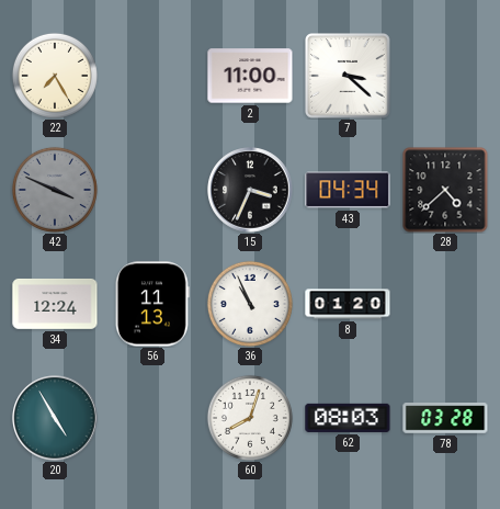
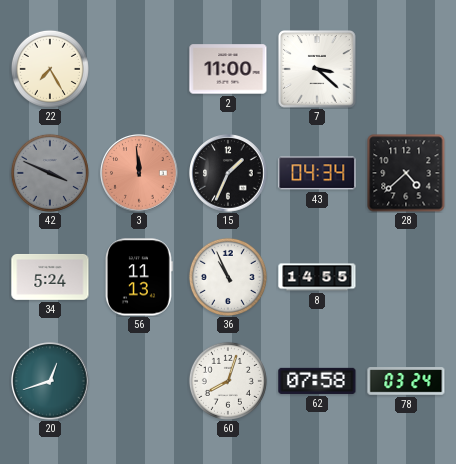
3: none -> 11:59 (139, 173)
15: 3:34 -> 1:34 (228, 173)
34: 12:24 -> 5:24 (50, 277)
8: 01:20 -> 14:55 (317, 277)
20: 4:55 -> 12:42 (50, 381)
62: 08:03 -> 07:58 (317, 381)
78: 03:28 -> 03:24 (406, 381)
